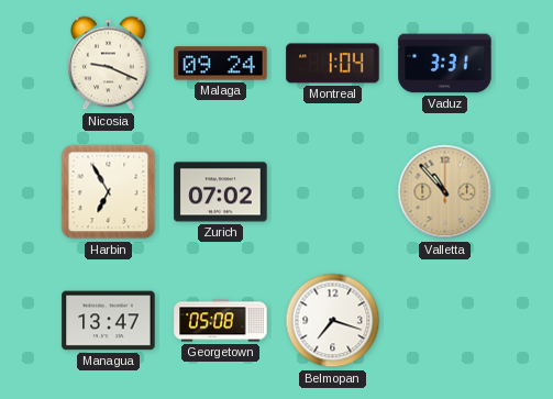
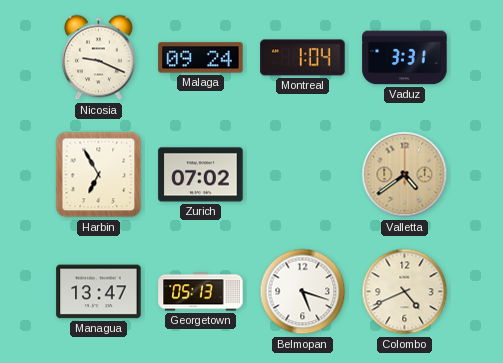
Valletta: 10:53 -> 4:39 (405, 175)
Georgetown: 05:08 -> 05:13 (201, 292)
Belmopan: 7:18 -> 5:18 (303, 292)
Colombo: none -> 4:41 (405, 292)
